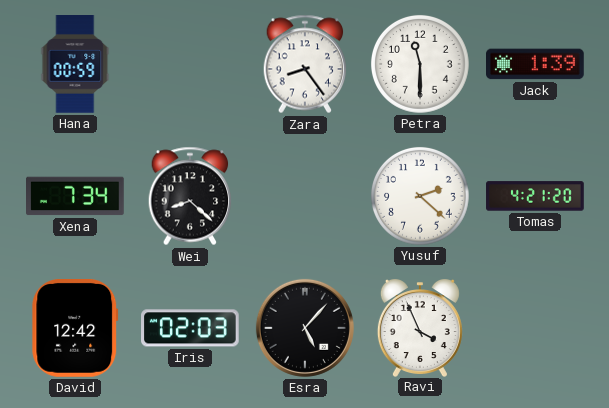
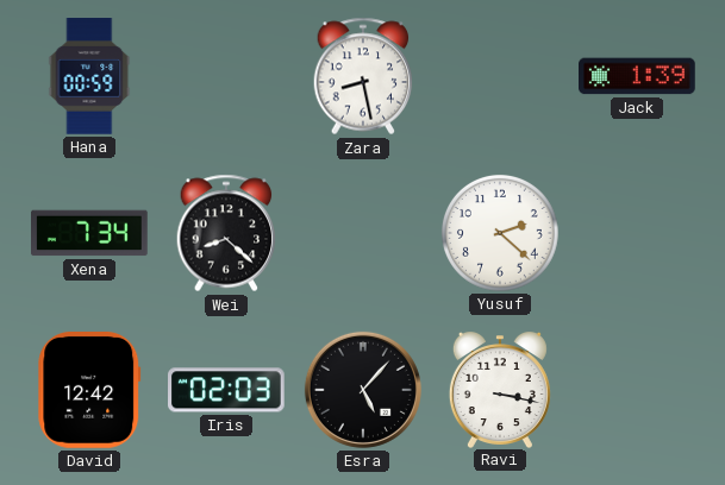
Zara: 8:24 -> 8:28 (363, 76)
Petra: 11:30 -> none (420, 64)
Tomas: 4:21 -> none (535, 196)
Ravi: 3:56 -> 3:17 (500, 390)
